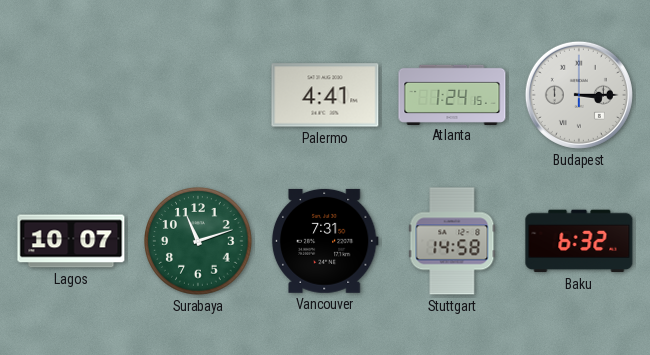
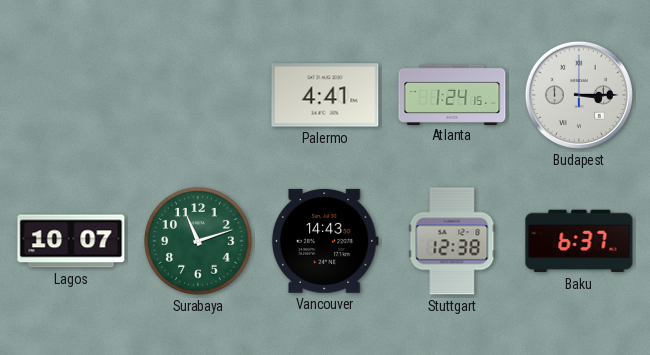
Vancouver: 7:31 -> 14:43 (325, 241)
Stuttgart: 14:58 -> 12:38 (452, 241)
Baku: 6:32 -> 6:37 (579, 241)
